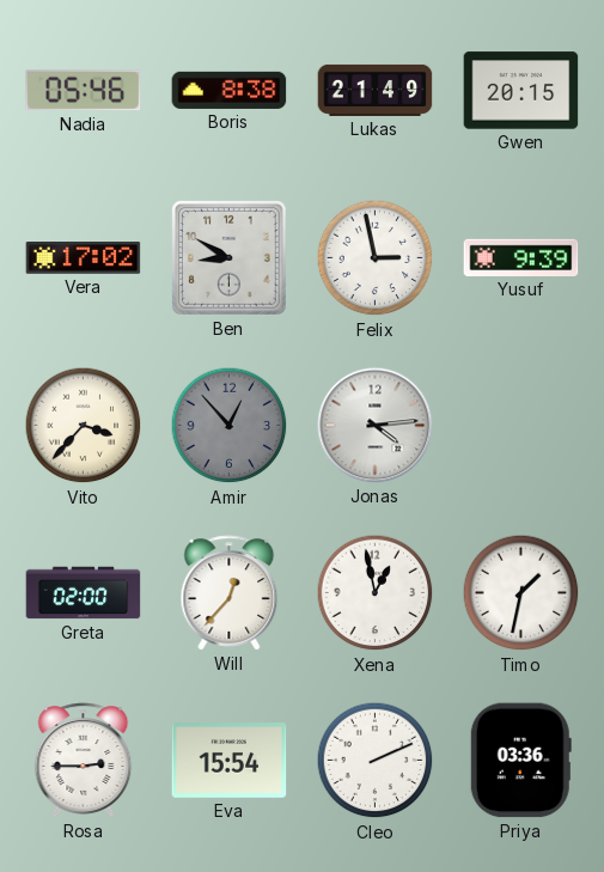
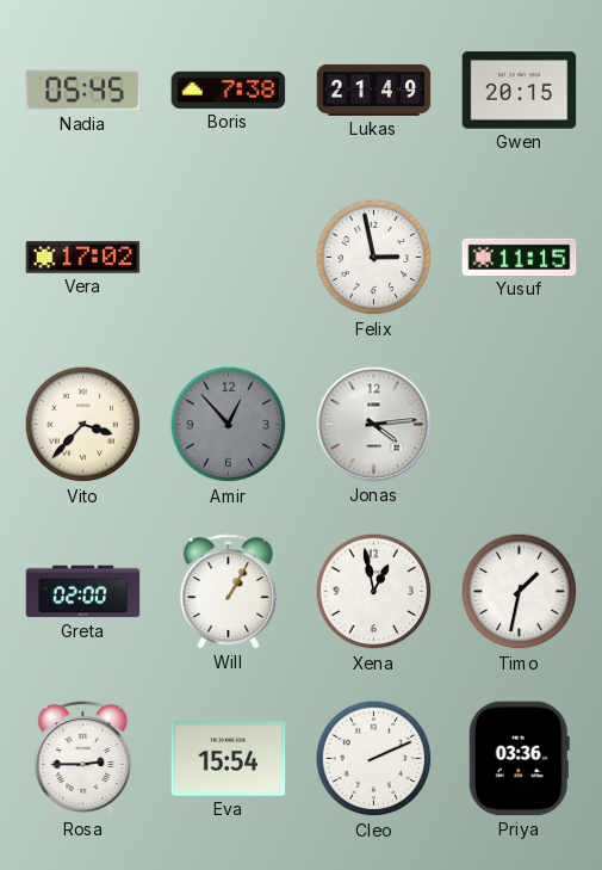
Nadia: 05:46 -> 05:45 (83, 91)
Boris: 8:38 -> 7:38 (229, 90)
Ben: 8:50 -> none (230, 258)
Yusuf: 9:39 -> 11:15 (520, 257)
Will: 12:37 -> 1:05 (229, 592)
